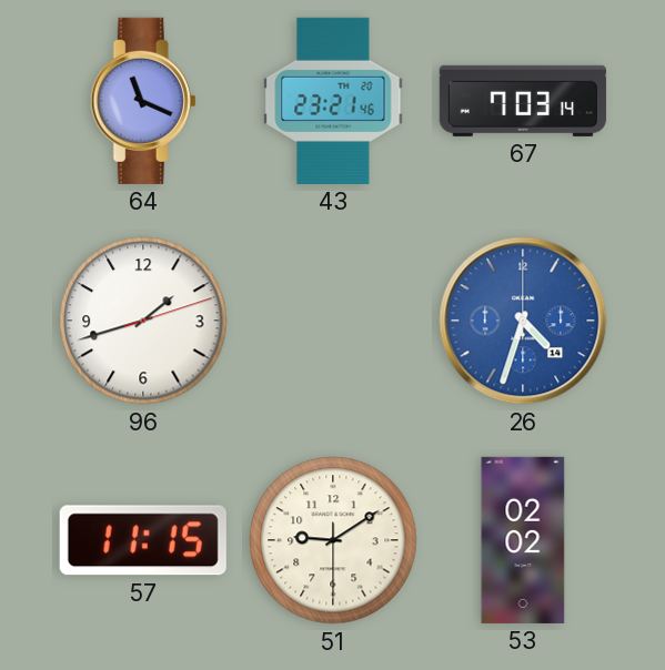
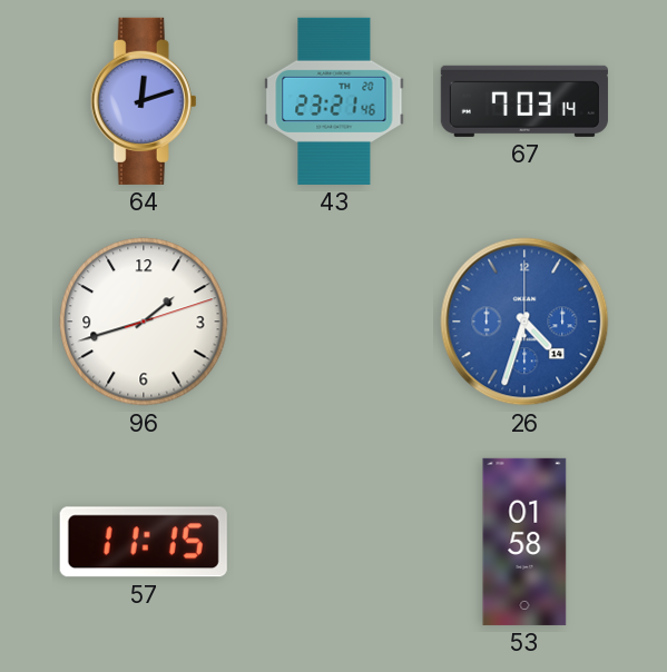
64: 11:19 -> 12:12 (144, 101)
51: 9:09 -> none (333, 540)
53: 02:02 -> 01:58 (524, 542)
